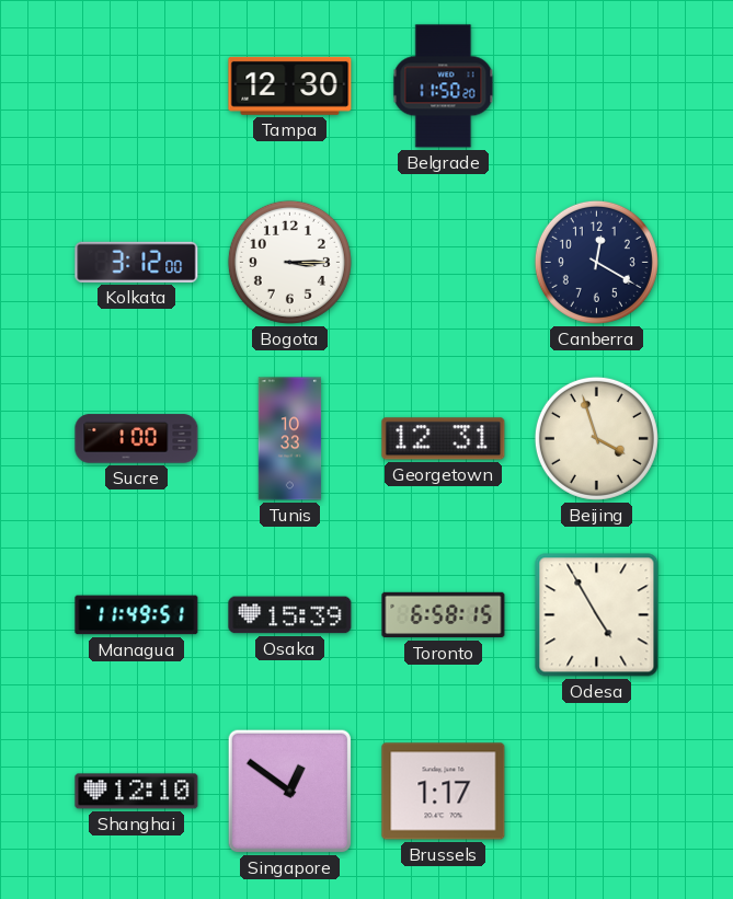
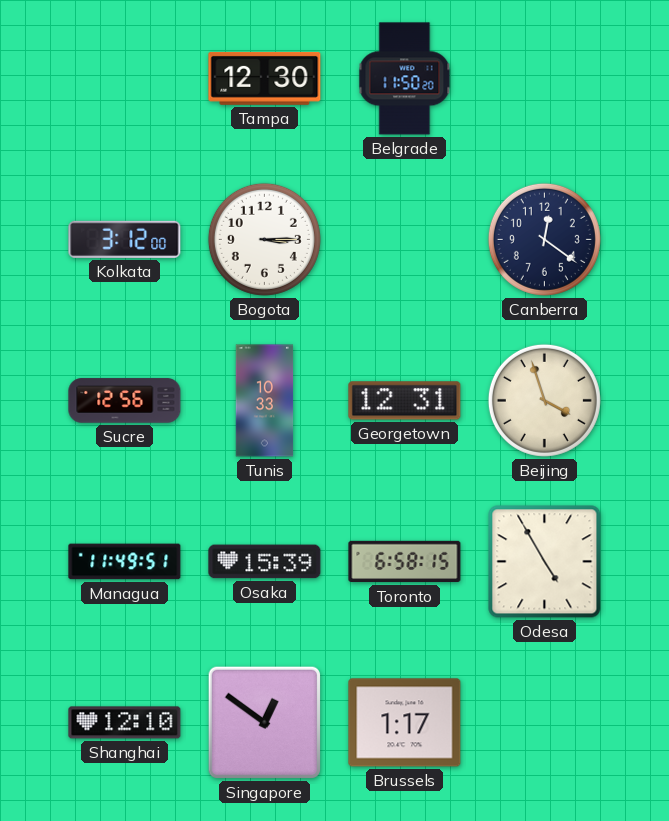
Canberra: 12:20 -> 12:21 (544, 239)
Sucre: 1:00 -> 12:56 (125, 401)
